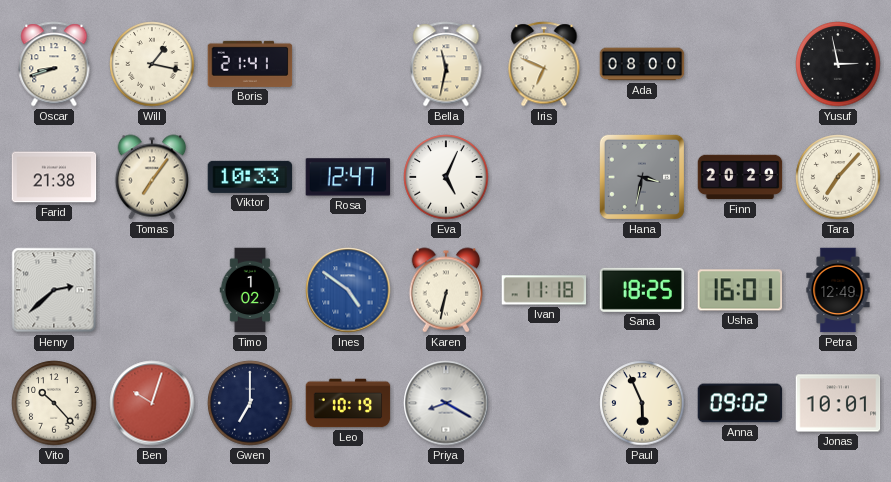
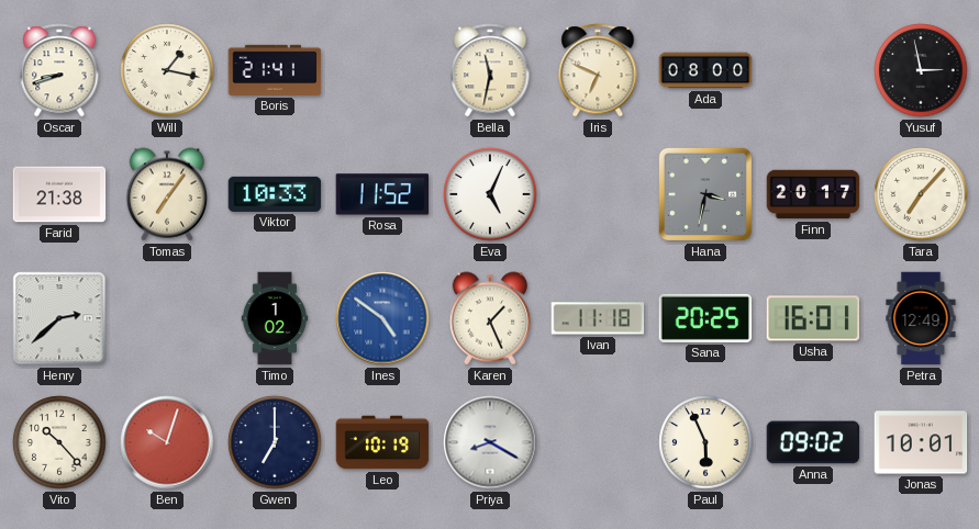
Rosa: 12:47 -> 11:52 (382, 194)
Finn: 20:29 -> 20:17 (813, 194)
Karen: 6:32 -> 1:26 (490, 318)
Sana: 18:25 -> 20:25 (705, 318)
